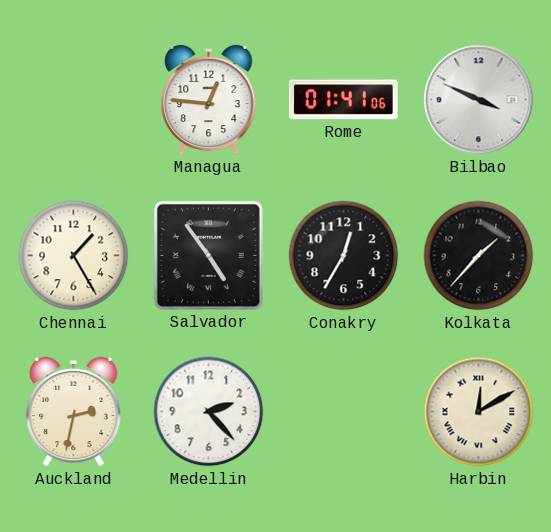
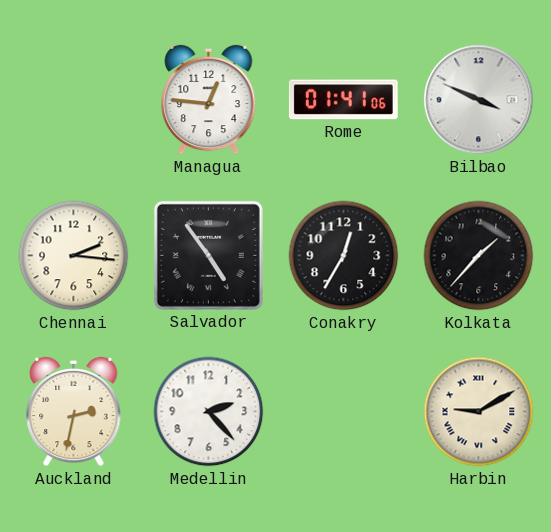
Chennai: 1:25 -> 2:16 (74, 256)
Harbin: 12:10 -> 9:10 (479, 412)
